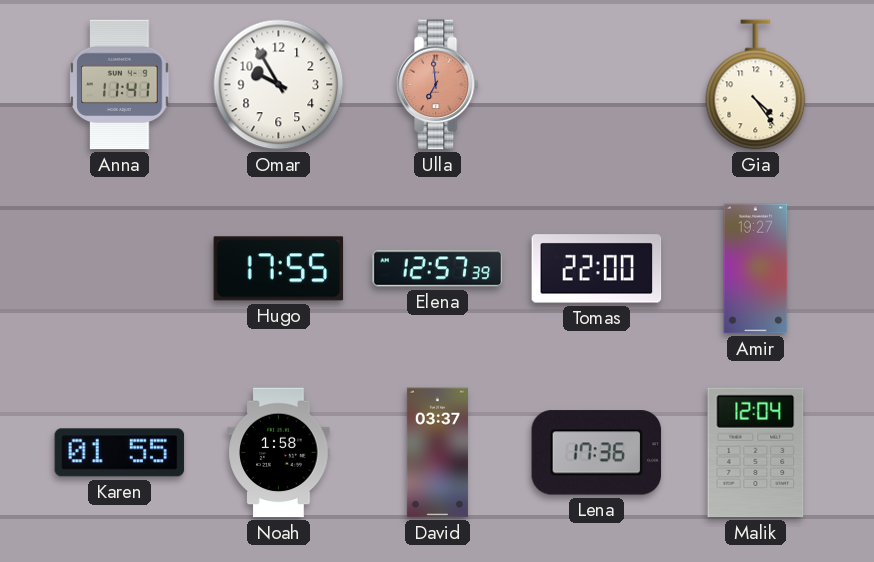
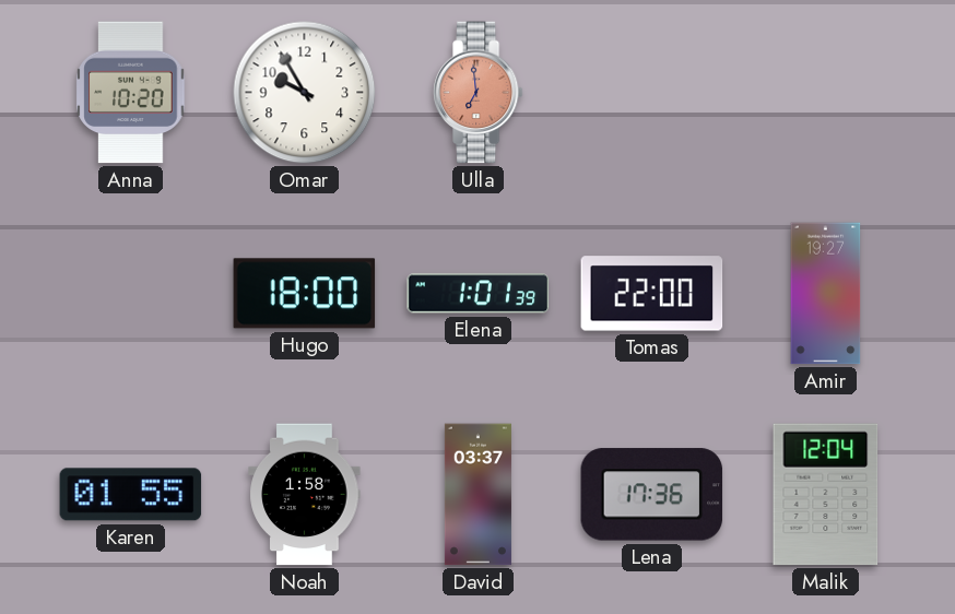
Anna: 11:41 -> 10:20 (131, 93)
Gia: 4:24 -> none (756, 85)
Hugo: 17:55 -> 18:00 (305, 294)
Elena: 12:57 -> 1:01 (479, 294)
